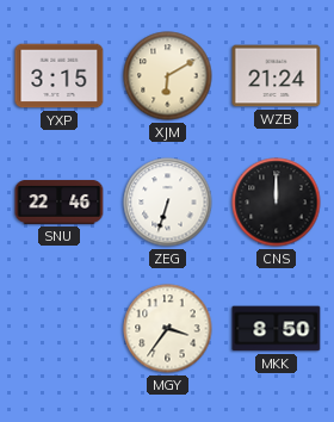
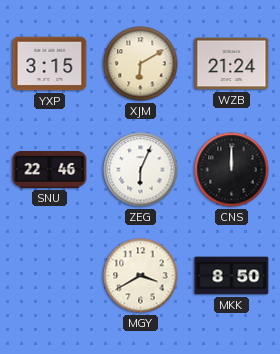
ZEG: 6:33 -> 6:04 (141, 170)
MGY: 3:36 -> 3:40 (141, 276)
